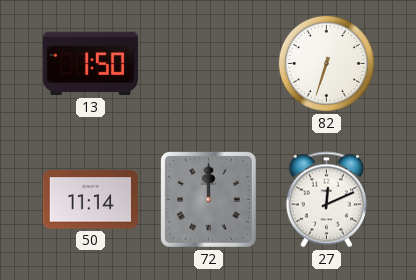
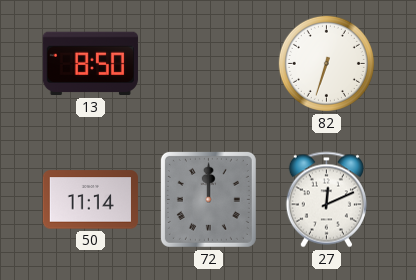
13: 1:50 -> 8:50 (90, 64)
